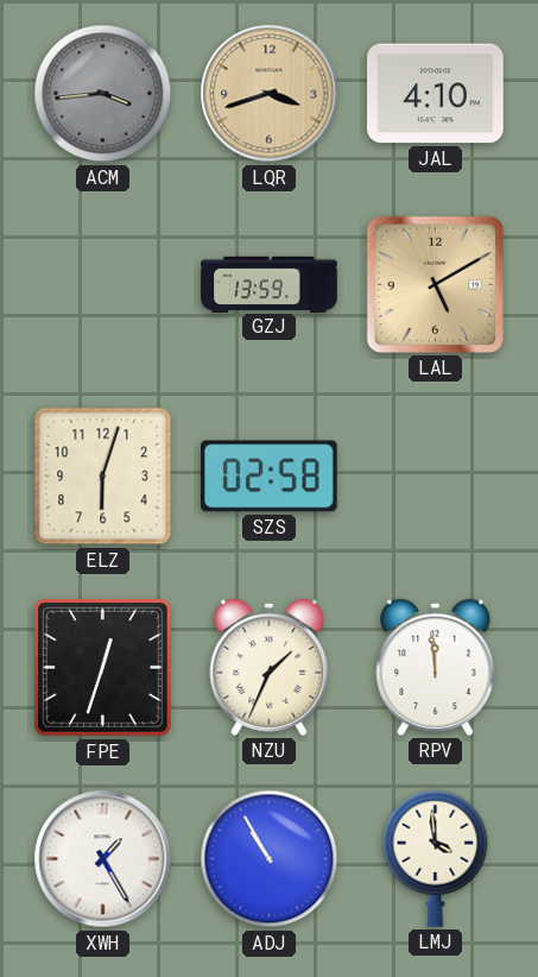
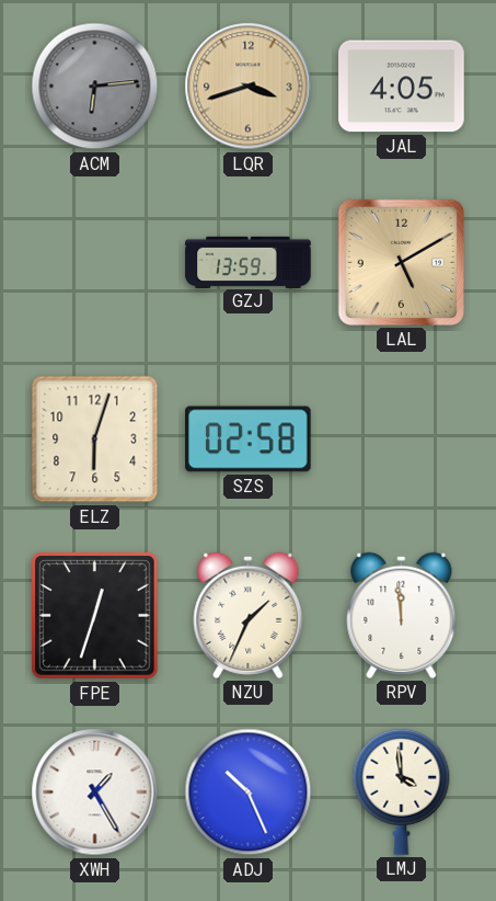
ACM: 3:44 -> 6:14 (95, 87)
JAL: 4:10 -> 4:05 (402, 87)
ADJ: 10:55 -> 10:26 (249, 792)
